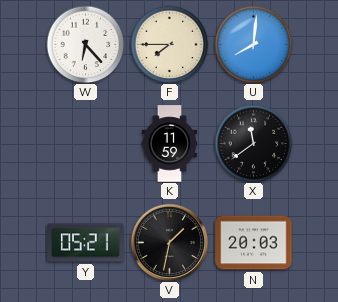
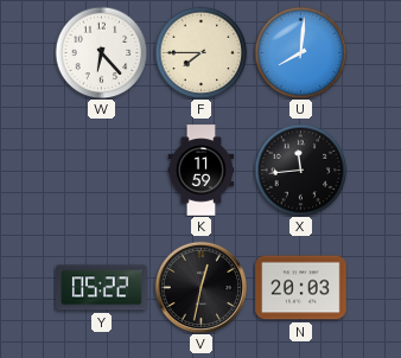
X: 11:39 -> 11:44 (300, 170)
Y: 05:21 -> 05:22 (102, 288)
V: 1:32 -> 12:32 (200, 287)
